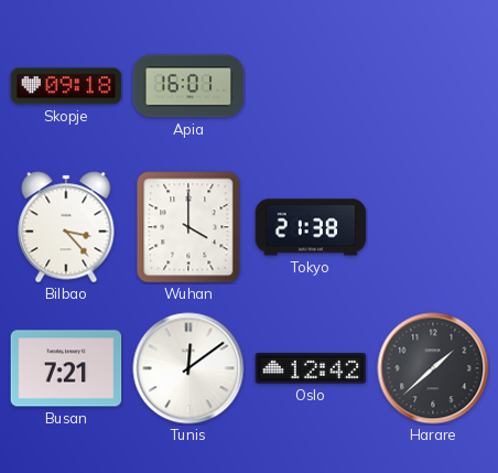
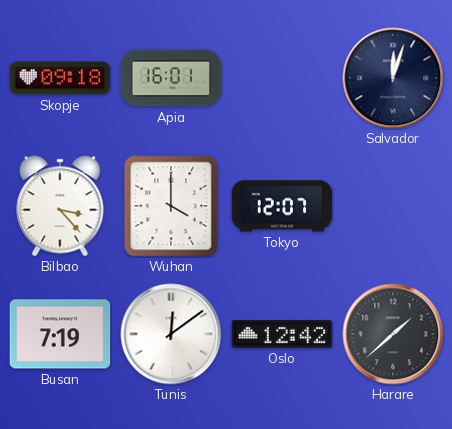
Salvador: none -> 12:03 (393, 78)
Tokyo: 21:38 -> 12:07 (282, 206)
Busan: 7:21 -> 7:19 (60, 334)
